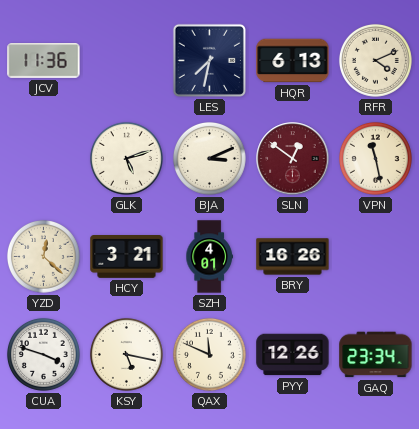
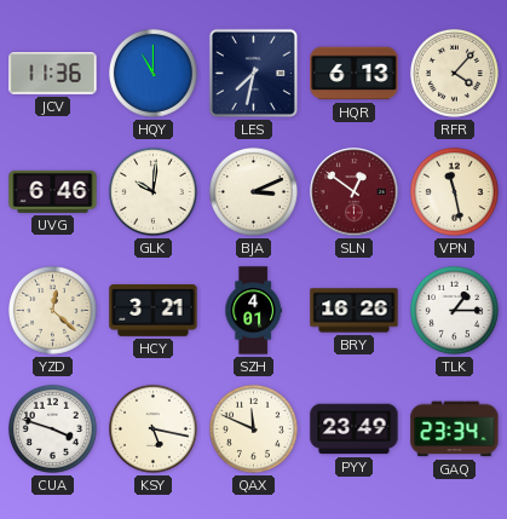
HQY: none -> 11:00 (152, 73)
RFR: 4:11 -> 4:07 (454, 73)
UVG: none -> 6:46 (53, 191)
GLK: 5:12 -> 10:01 (152, 191)
TLK: none -> 1:15 (454, 310)
PYY: 12:26 -> 23:49 (355, 429)
